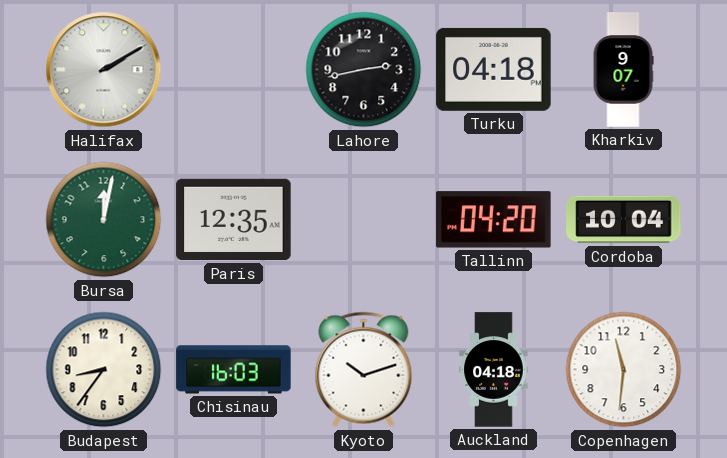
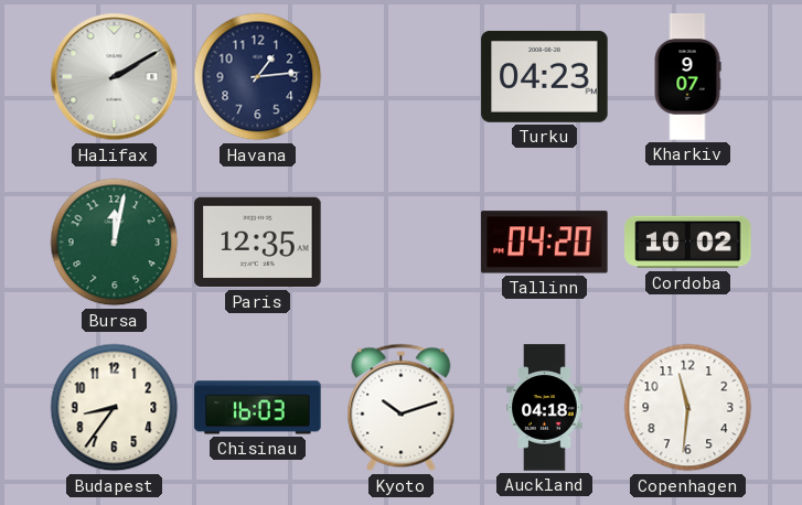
Havana: none -> 1:14 (258, 77)
Lahore: 2:43 -> none (364, 70)
Turku: 04:18 -> 04:23 (545, 76)
Cordoba: 10:04 -> 10:02 (688, 243)
